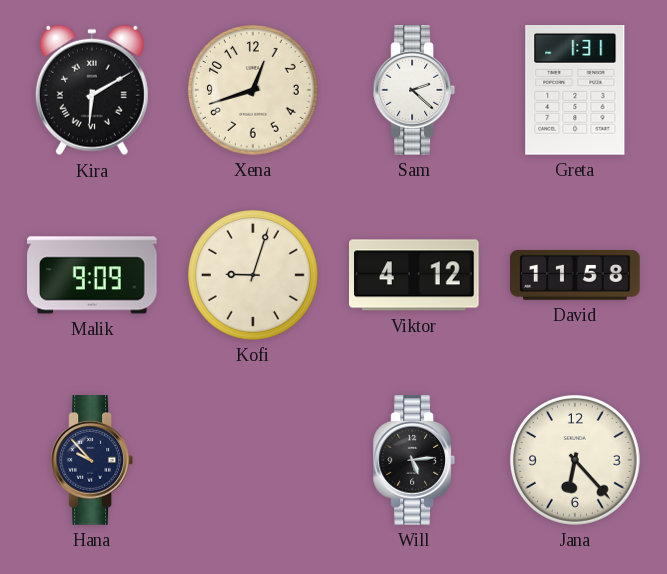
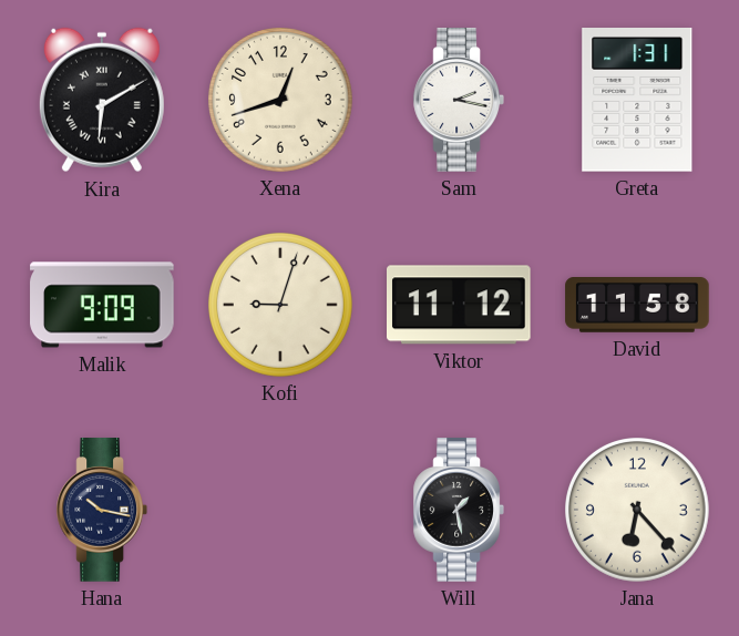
Sam: 2:22 -> 2:17 (458, 100)
Viktor: 4:12 -> 11:12 (460, 305)
Hana: 9:53 -> 10:17 (101, 510)
Will: 5:14 -> 1:28 (458, 510)
